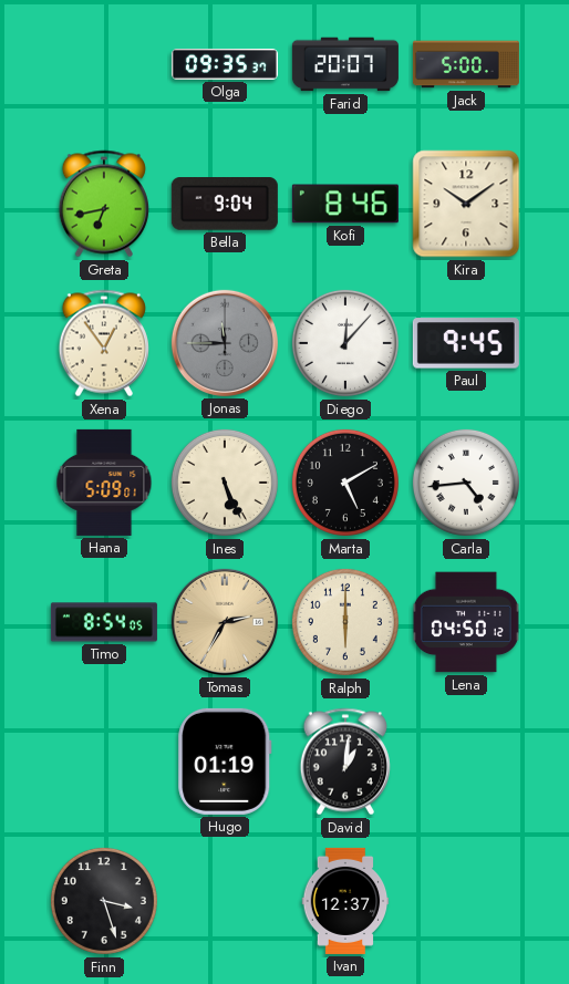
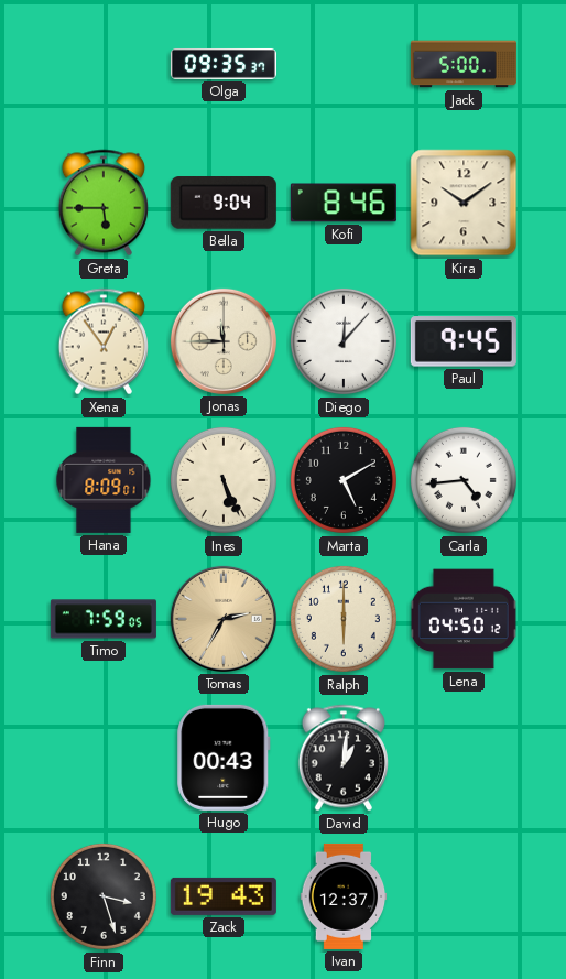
Farid: 20:07 -> none (345, 64)
Greta: 6:43 -> 5:45 (104, 203)
Jonas dial: grey -> cream (224, 341)
Hana: 5:09 -> 8:09 (104, 480)
Timo: 8:54 -> 7:59 (104, 619)
Hugo: 01:19 -> 00:43 (224, 758)
Zack: none -> 19:43 (224, 896)
